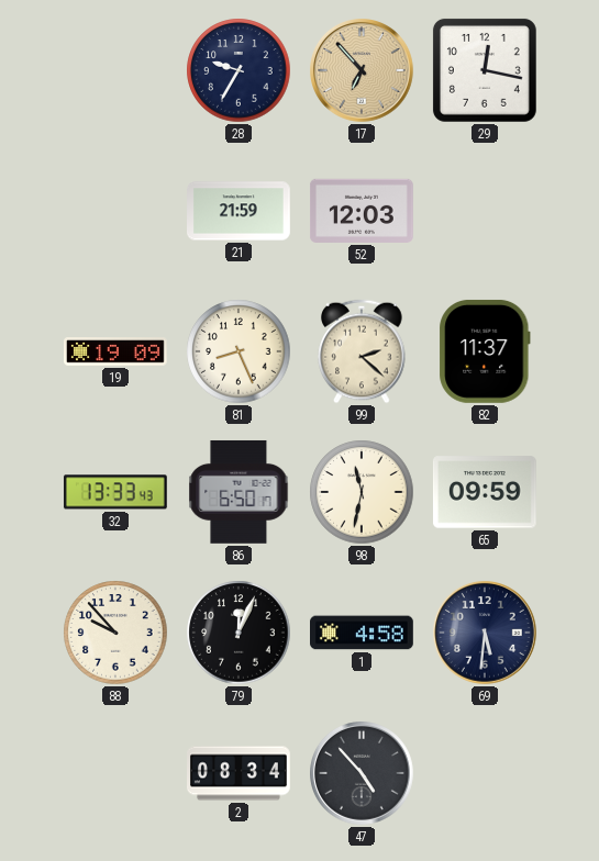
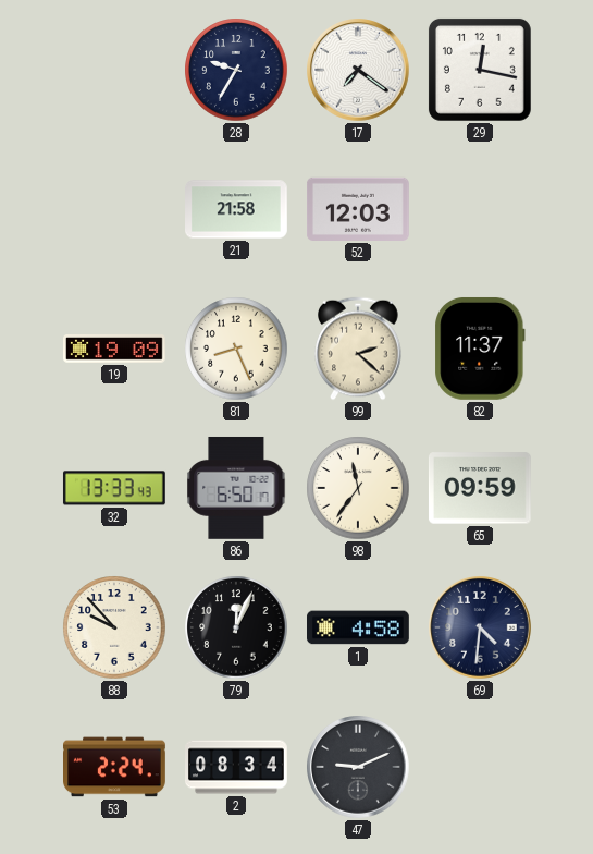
17: 6:53 -> 7:21 (359, 71)
17 dial: champagne -> white (359, 71)
21: 21:59 -> 21:58 (237, 209)
98: 11:32 -> 11:36 (358, 488)
69: 5:31 -> 4:31 (481, 629)
53: none -> 2:24 (115, 767)
47: 4:53 -> 9:11 (359, 768)
